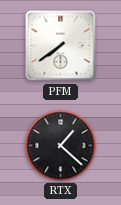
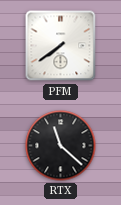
RTX: 1:22 -> 11:22 (61, 146)
